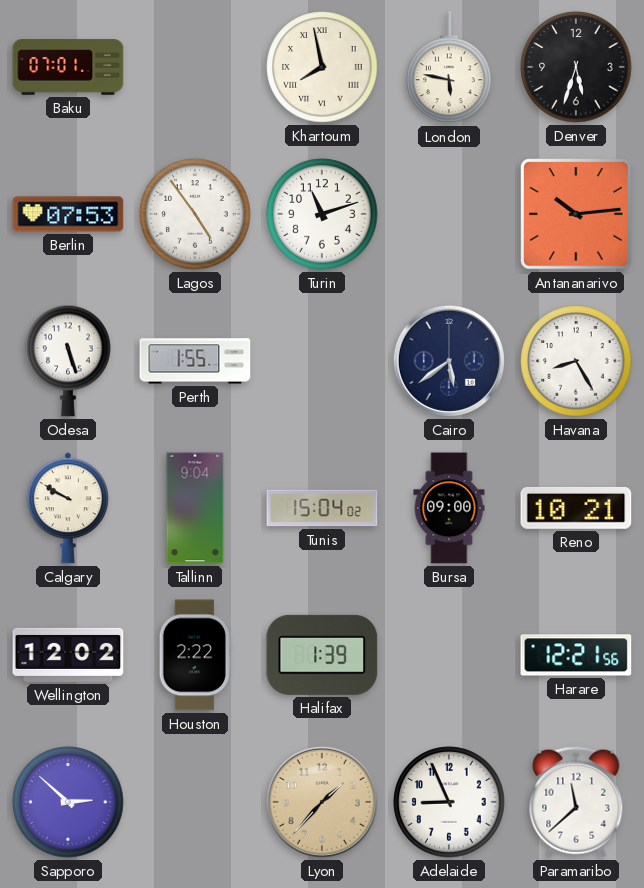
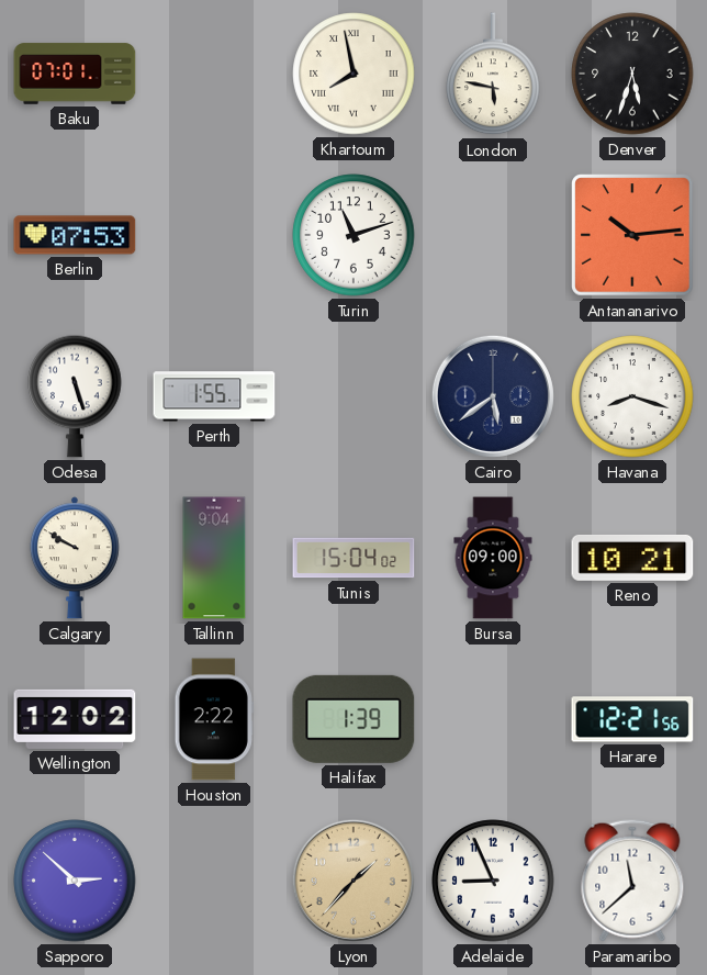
Lagos: 4:54 -> none (195, 214)
Havana: 8:25 -> 8:18 (632, 396)
